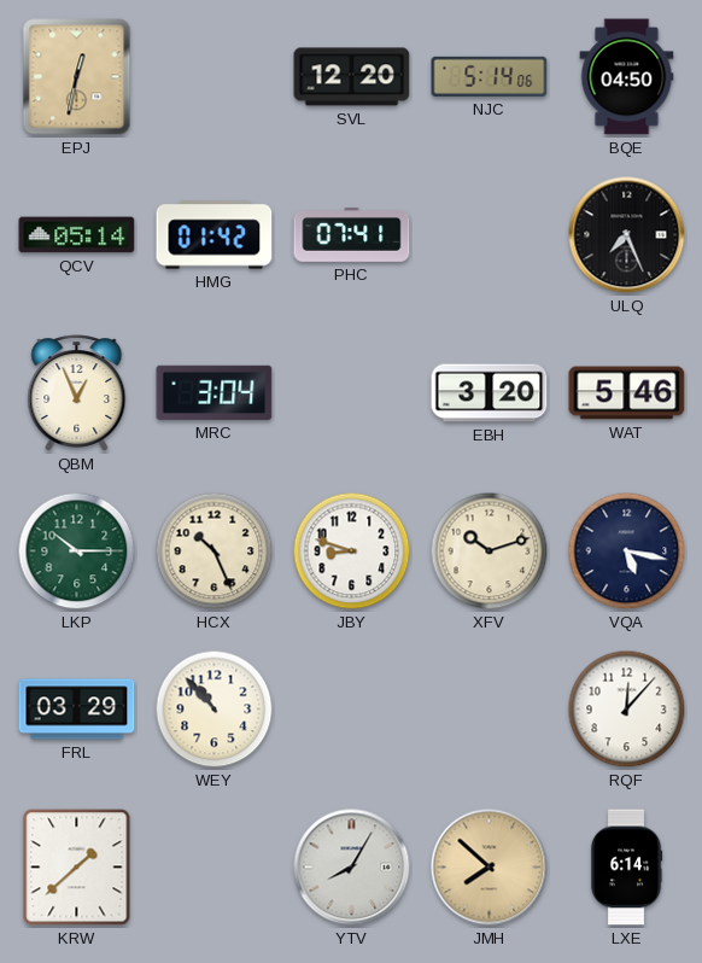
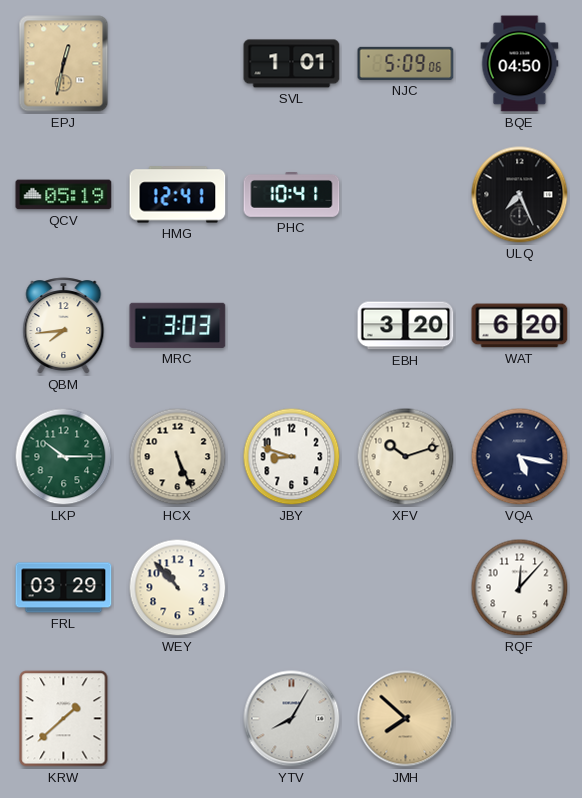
SVL: 12:20 -> 1:01 (292, 64)
NJC: 5:14 -> 5:09 (406, 63)
QCV: 05:14 -> 05:19 (64, 195)
HMG: 01:42 -> 12:41 (178, 195)
PHC: 07:41 -> 10:41 (292, 195)
QBM: 12:56 -> 7:44 (64, 326)
MRC: 3:04 -> 3:03 (178, 325)
WAT: 5:46 -> 6:20 (520, 326)
HCX: 10:26 -> 5:26 (178, 457)
LXE: 6:14 -> none (626, 868)
